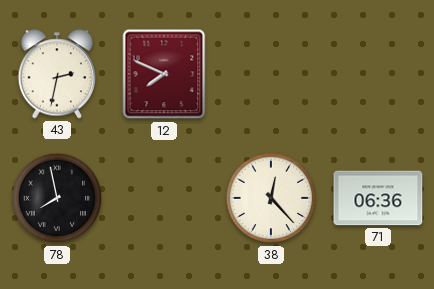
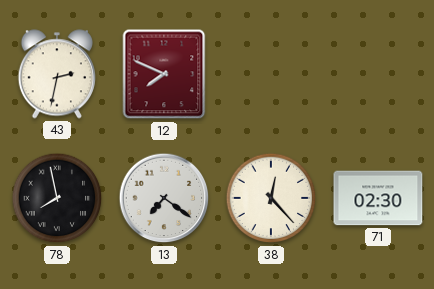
13: none -> 7:21 (164, 198)
71: 06:36 -> 02:30 (378, 198)
